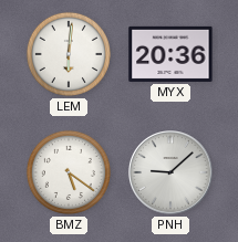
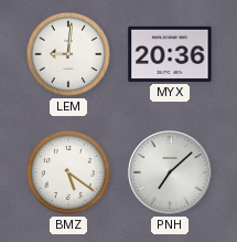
LEM: 6:01 -> 9:01 (68, 54)
PNH: 9:08 -> 7:08 (170, 172)
